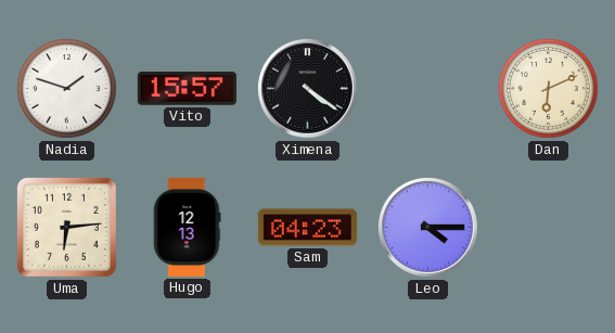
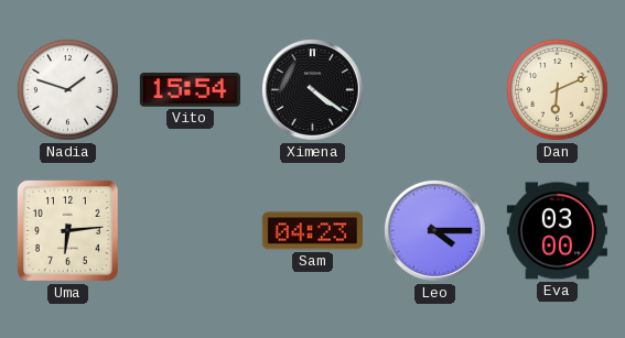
Vito: 15:57 -> 15:54 (190, 90)
Hugo: 12:13 -> none (187, 227)
Eva: none -> 03:00 (557, 231)
